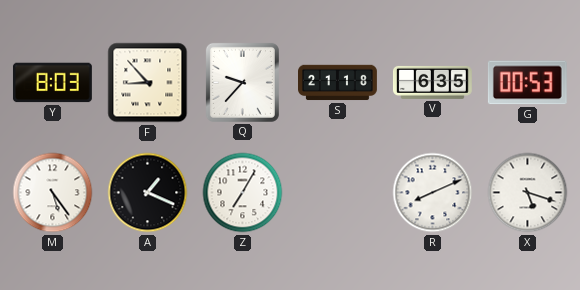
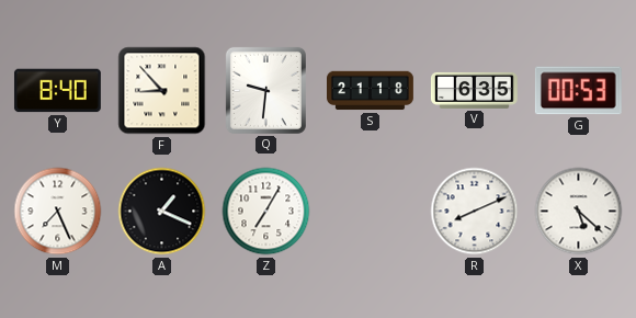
Y: 8:03 -> 8:40 (57, 91)
Q: 9:37 -> 9:31 (265, 90)
M: 5:24 -> 7:26 (58, 212)
X: 5:18 -> 5:22 (579, 212)
